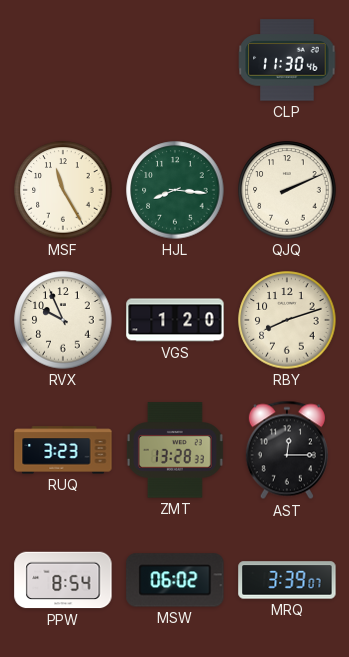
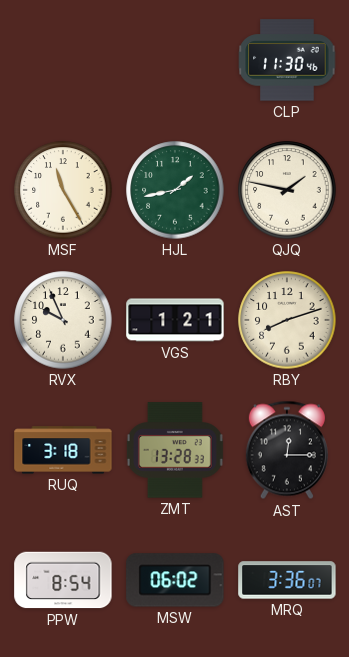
HJL: 8:16 -> 1:43 (175, 190)
QJQ: 2:11 -> 1:47 (287, 190)
VGS: 1:20 -> 1:21 (175, 320)
RUQ: 3:23 -> 3:18 (63, 450)
MRQ: 3:39 -> 3:36 (287, 580)
